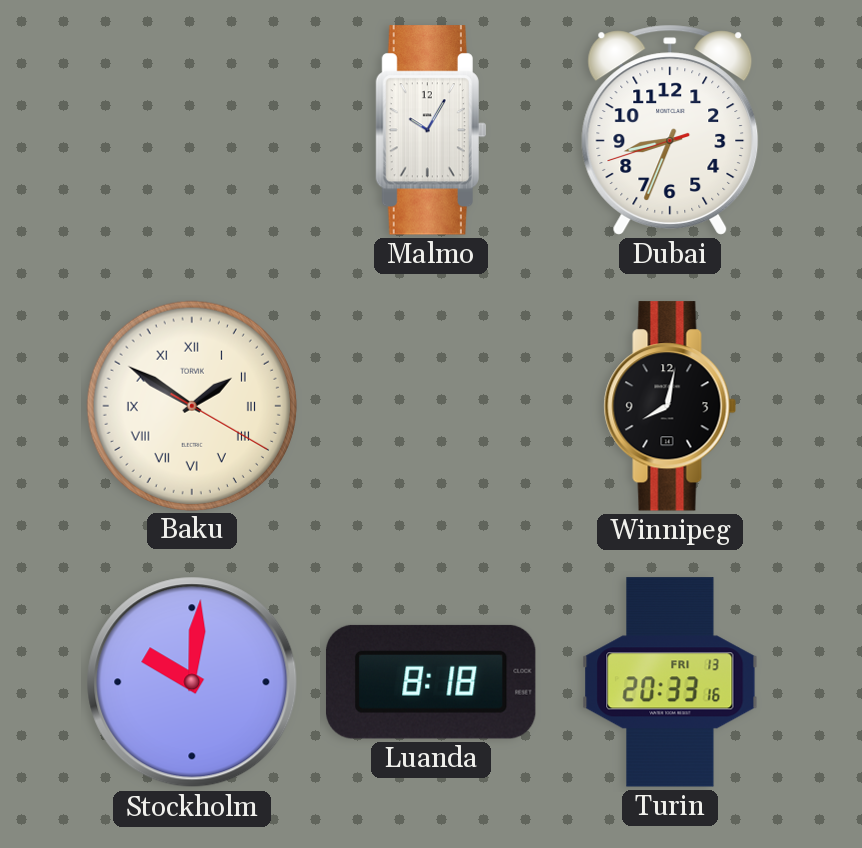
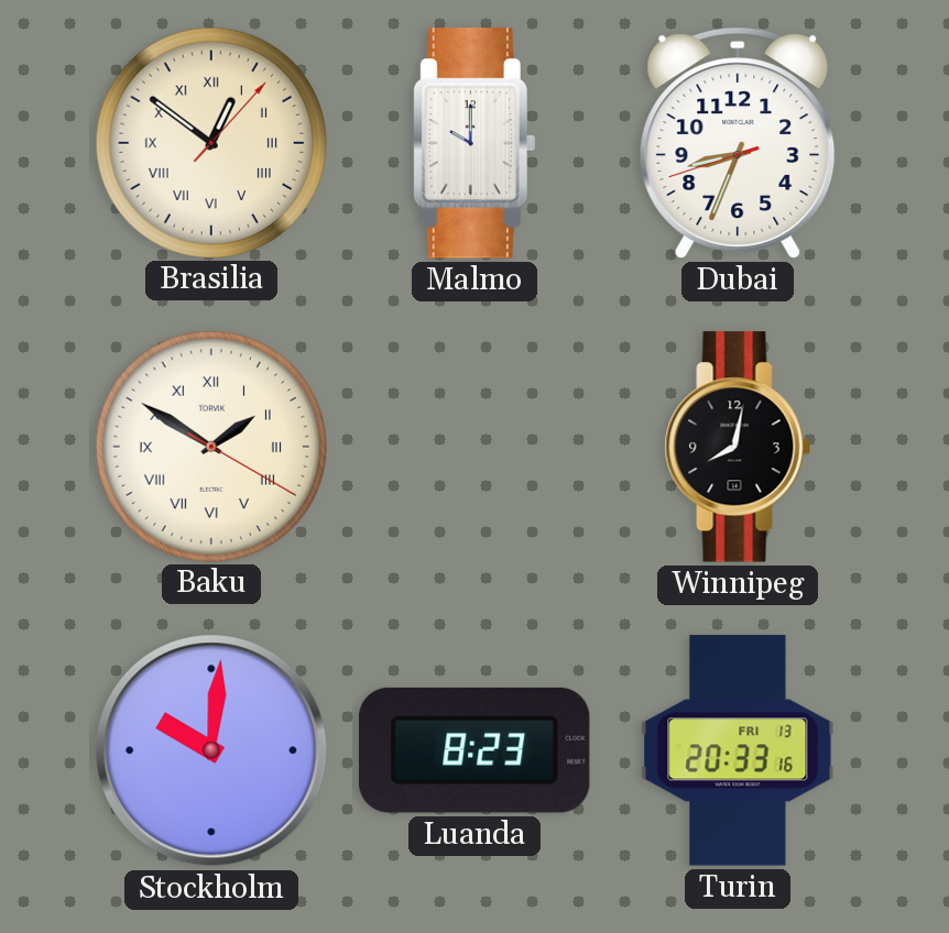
Brasilia: none -> 12:51 (210, 142)
Malmo: 10:05 -> 10:00 (475, 143)
Luanda: 8:18 -> 8:23 (475, 750)
